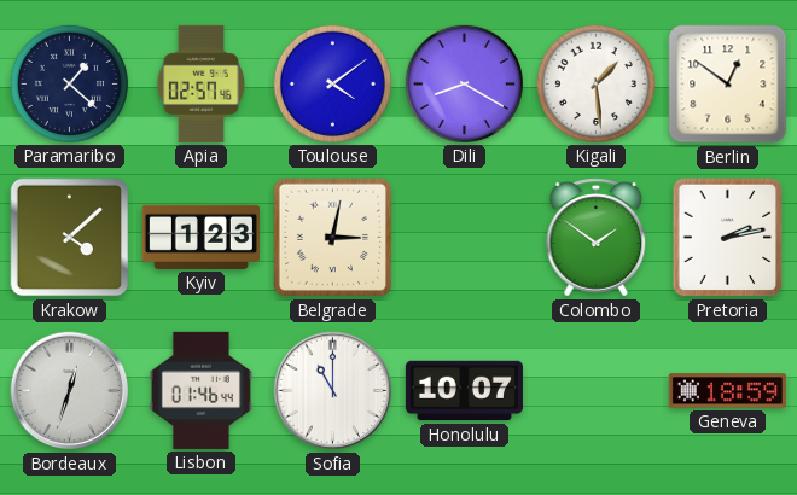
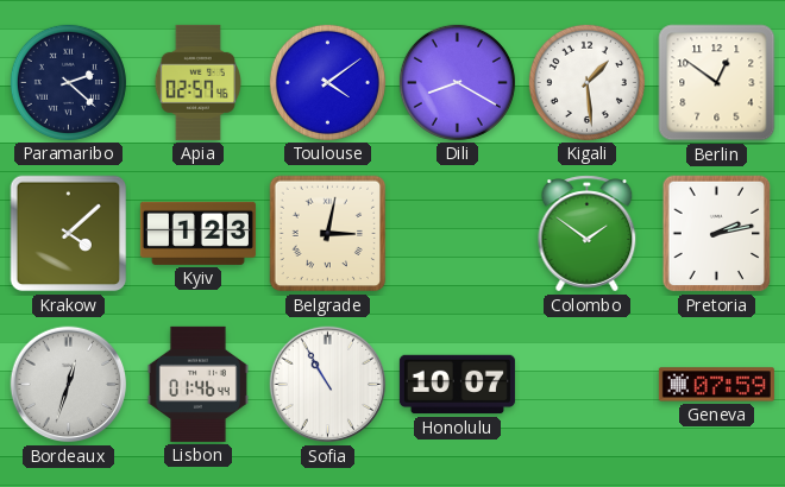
Paramaribo: 1:22 -> 2:22 (68, 82)
Sofia: 11:00 -> 10:55 (328, 385)
Geneva: 18:59 -> 07:59 (716, 385)
